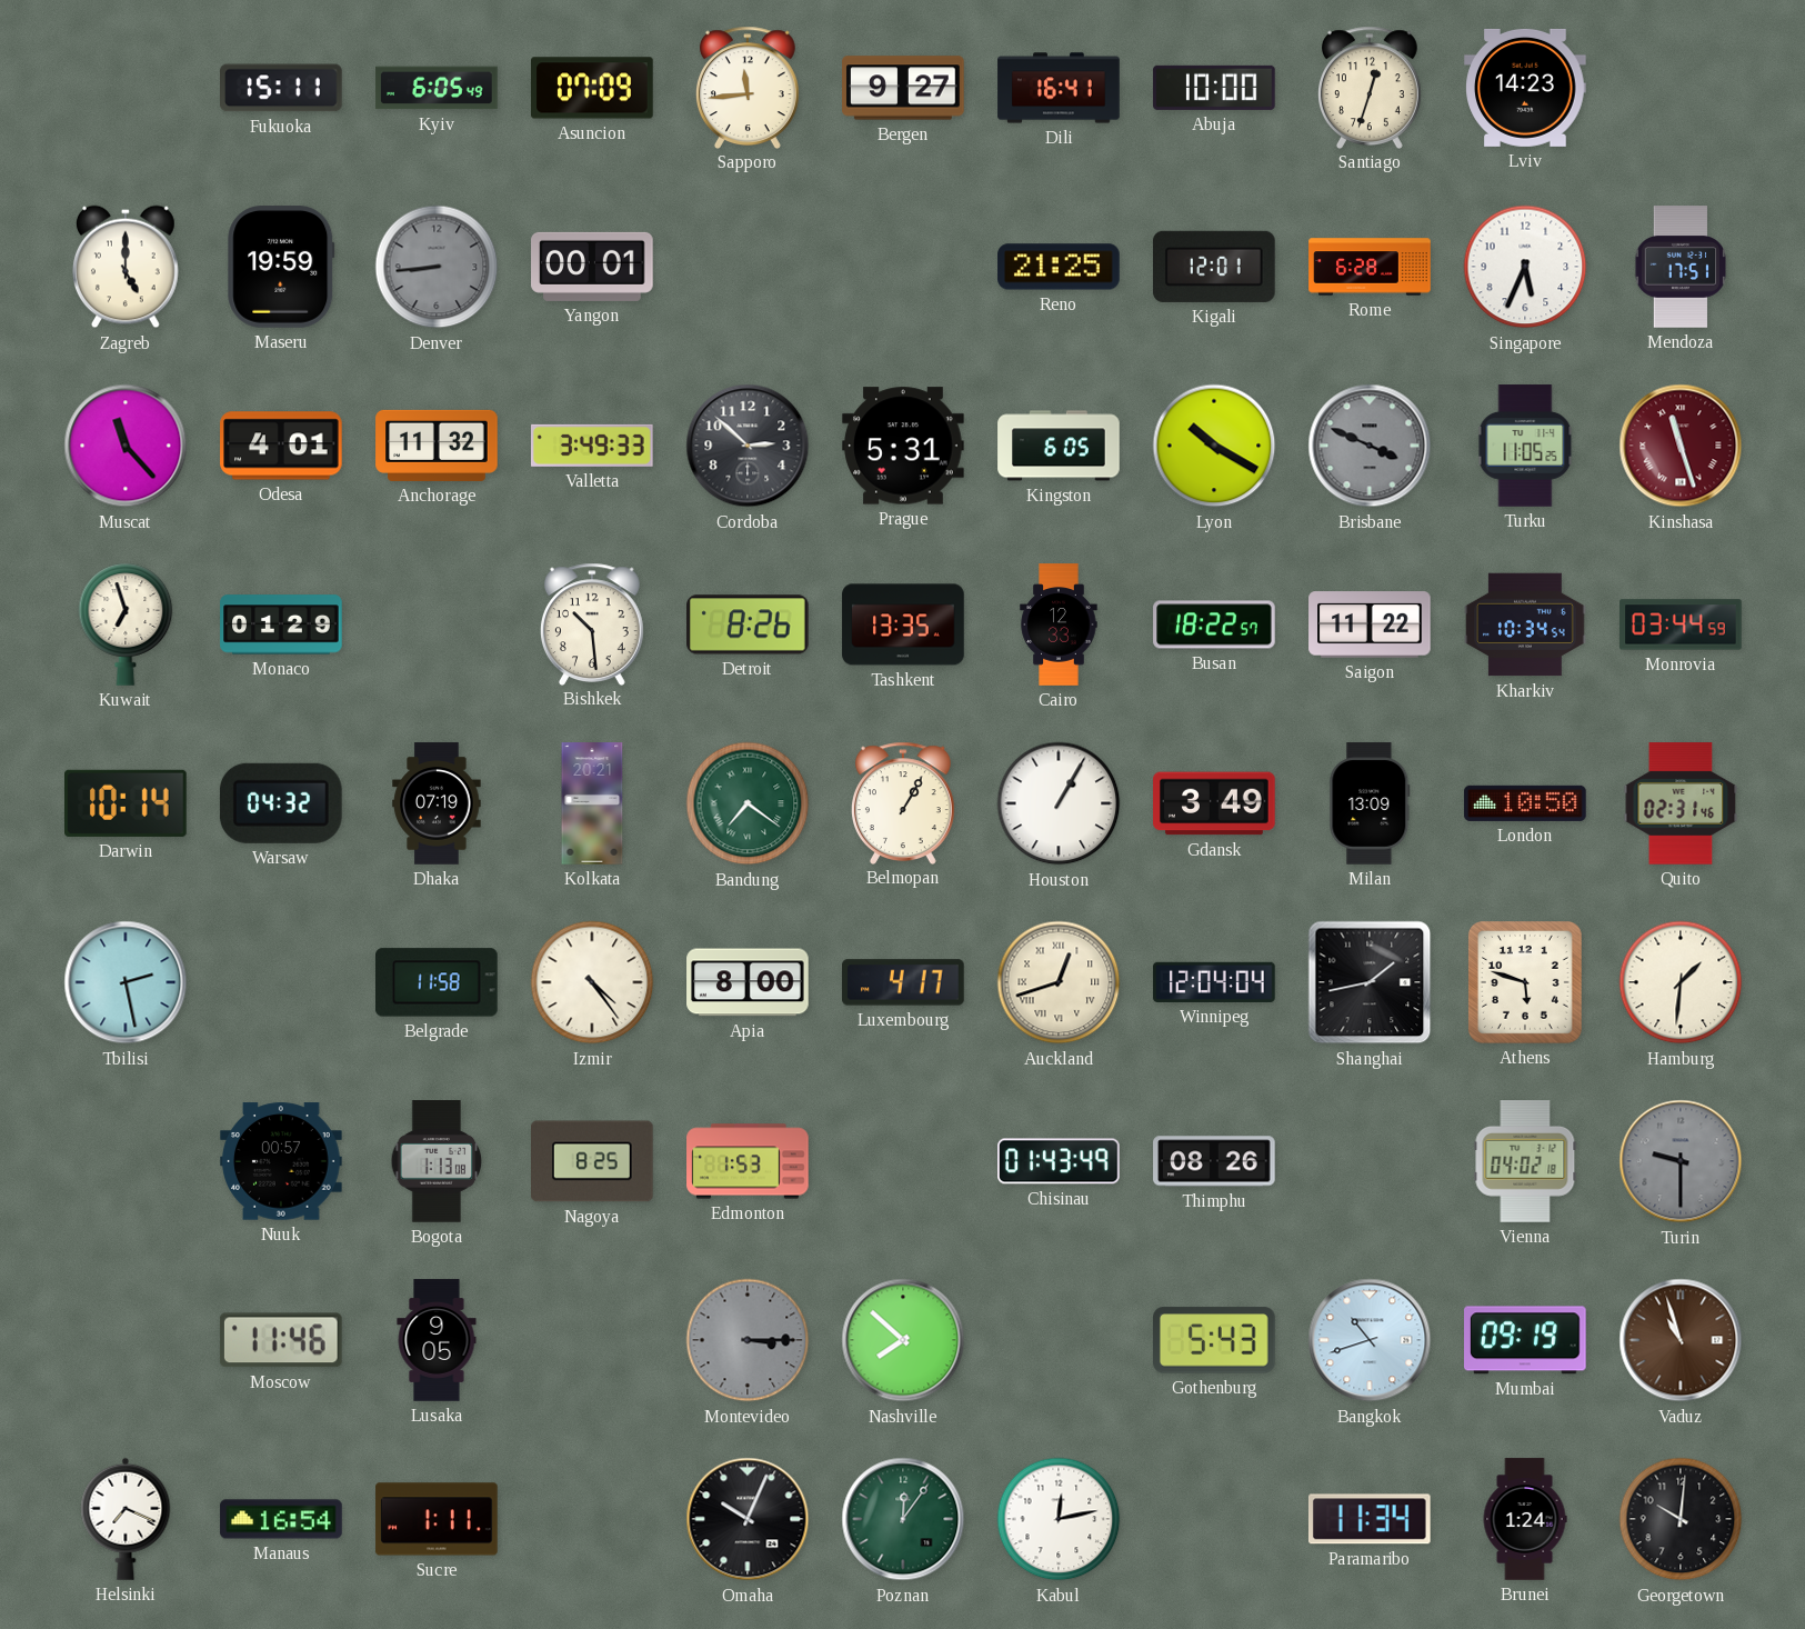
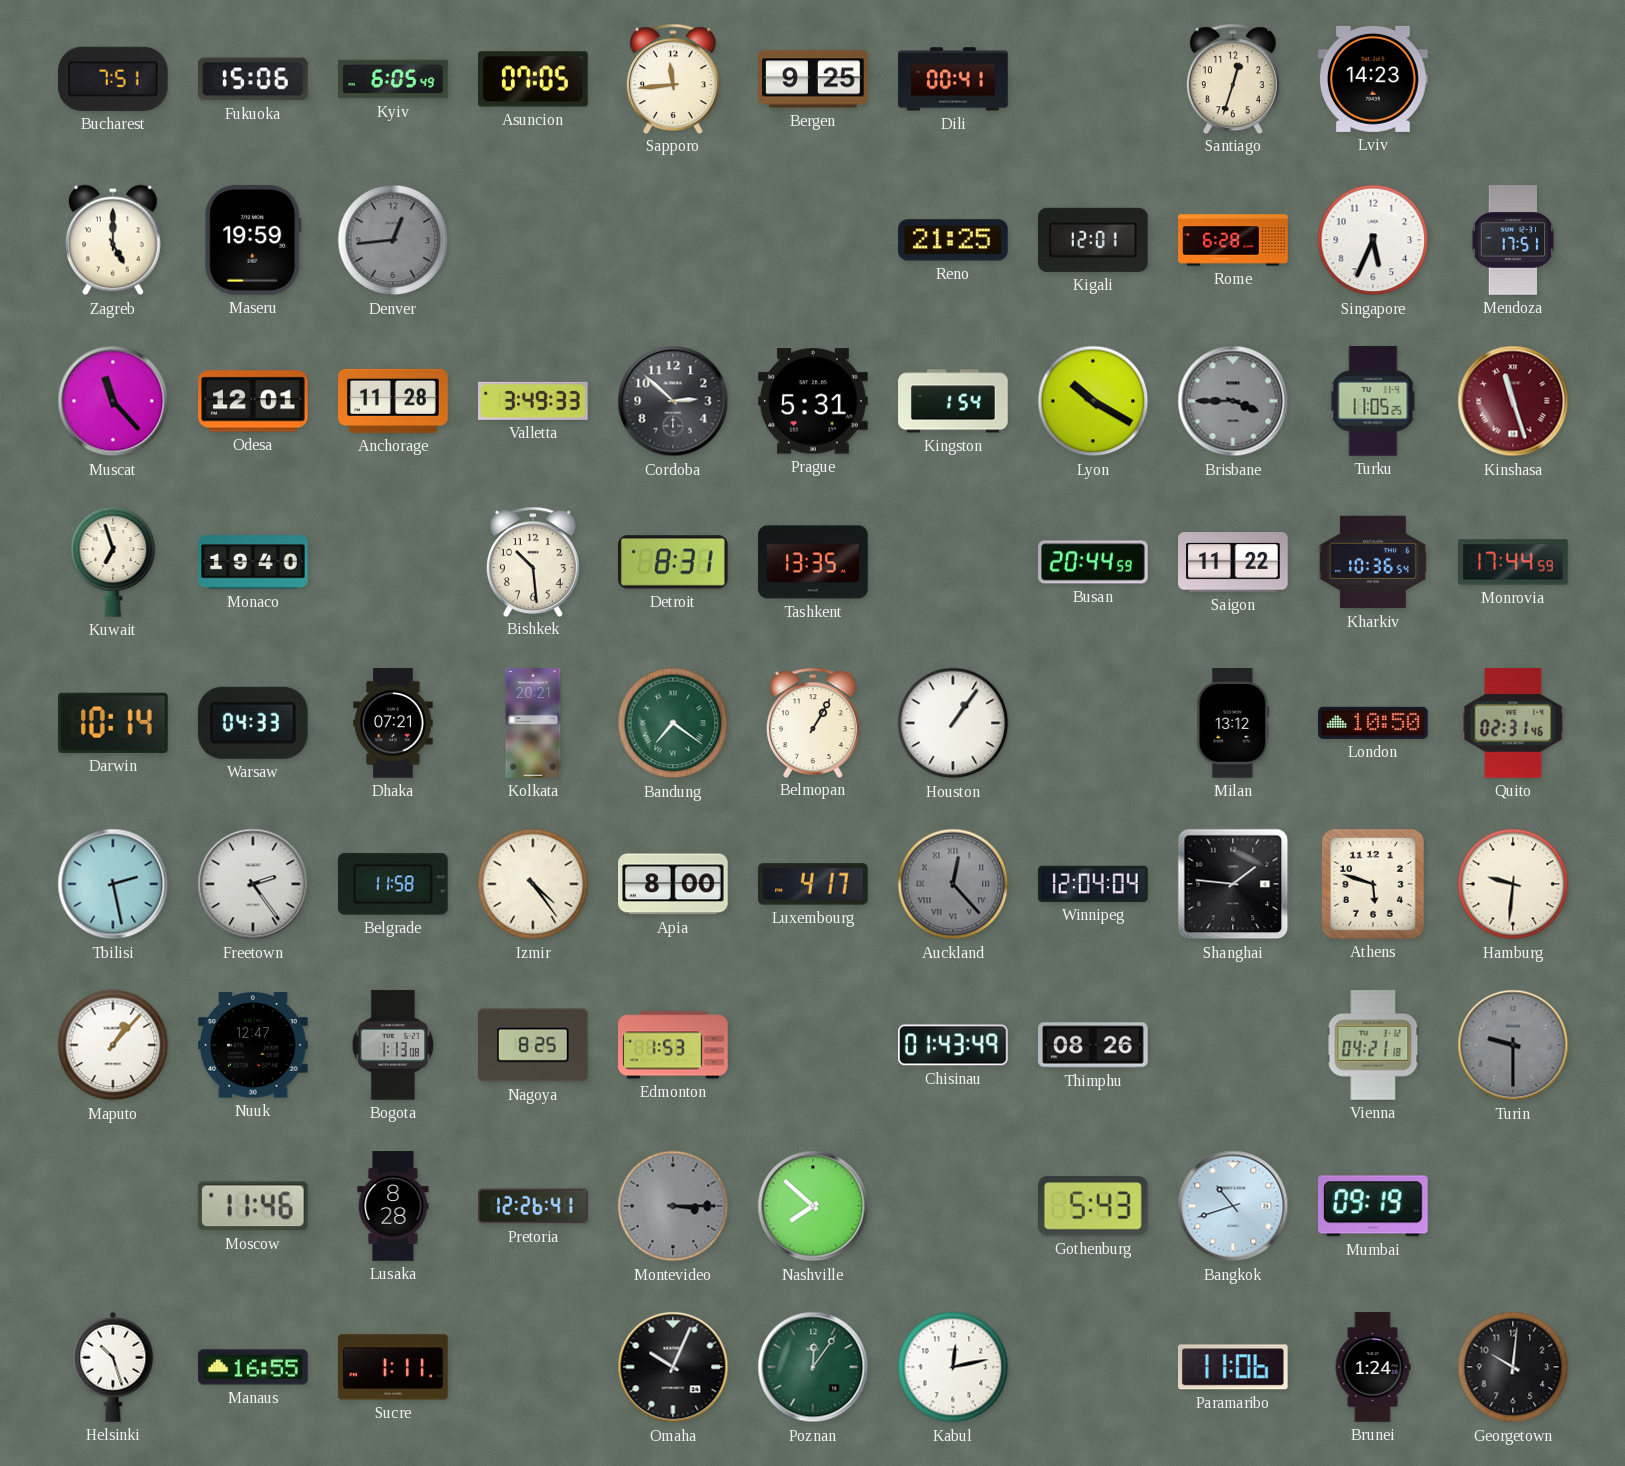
Bucharest: none -> 7:51 (114, 79)
Fukuoka: 15:11 -> 15:06 (254, 79)
Asuncion: 07:09 -> 07:05 (533, 79)
Bergen: 9:27 -> 9:25 (813, 79)
Dili: 16:41 -> 00:41 (953, 79)
Abuja: 10:00 -> none (1214, 88)
Denver: 8:44 -> 12:44 (393, 240)
Yangon: 00:01 -> none (592, 267)
Odesa: 4:01 -> 12:01 (253, 401)
Anchorage: 11:32 -> 11:28 (393, 401)
Kingston: 6:05 -> 1:54 (953, 401)
Brisbane: 3:49 -> 3:45 (1233, 401)
Monaco: 01:29 -> 19:40 (253, 562)
Detroit: 8:26 -> 8:31 (674, 562)
Cairo: 12:33 -> none (1059, 624)
Busan: 18:22 -> 20:44 (1093, 562)
Kharkiv: 10:34 -> 10:36 (1373, 562)
Monrovia: 03:44 -> 17:44 (1513, 562)
Warsaw: 04:32 -> 04:33 (253, 723)
Dhaka: 07:19 -> 07:21 (393, 723)
Houston: 1:05 -> 1:06 (953, 723)
Gdansk: 3:49 -> none (1214, 803)
Milan: 13:09 -> 13:12 (1233, 723)
Freetown: none -> 2:24 (253, 884)
Auckland: 12:42 -> 12:23 (953, 884)
Auckland dial: cream -> grey (953, 884)
Shanghai: 1:43 -> 1:46 (1233, 884)
Hamburg: 1:31 -> 9:31 (1513, 884)
Maputo: none -> 1:07 (113, 1045)
Nuuk: 00:57 -> 12:47 (253, 1045)
Vienna: 04:02 -> 04:21 (1373, 1045)
Lusaka: 9:05 -> 8:28 (393, 1206)
Pretoria: none -> 12:26 (533, 1206)
Vaduz: 10:57 -> none (1681, 1340)
Helsinki: 7:19 -> 10:27 (113, 1367)
Manaus: 16:54 -> 16:55 (253, 1367)
Paramaribo: 11:34 -> 11:06 (1233, 1367)
